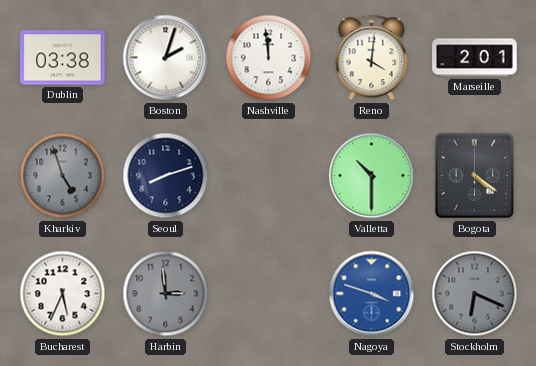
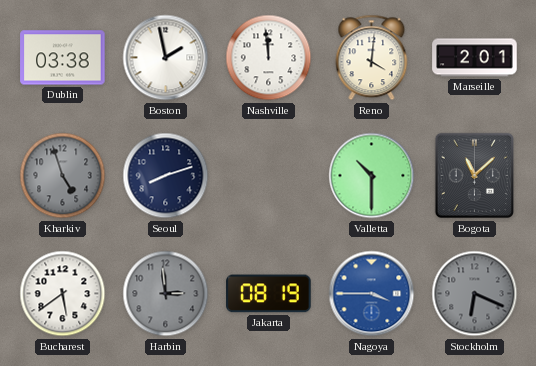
Boston: 2:03 -> 1:58 (166, 58)
Bogota: 4:21 -> 11:08 (474, 176)
Bucharest: 5:34 -> 5:39 (63, 294)
Jakarta: none -> 08:19 (269, 294)
Nagoya: 3:48 -> 3:45 (372, 294)
